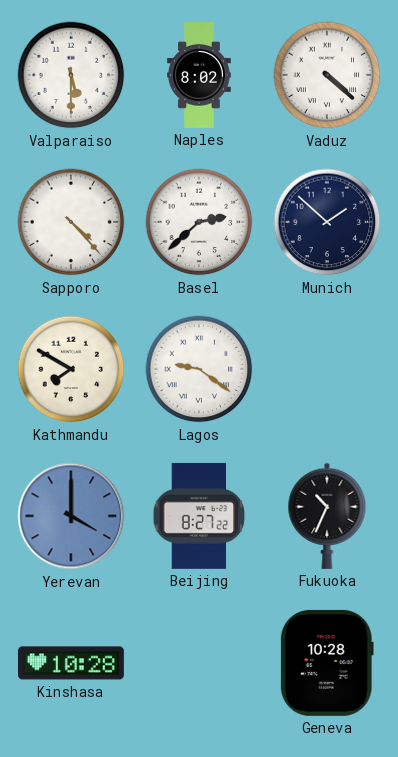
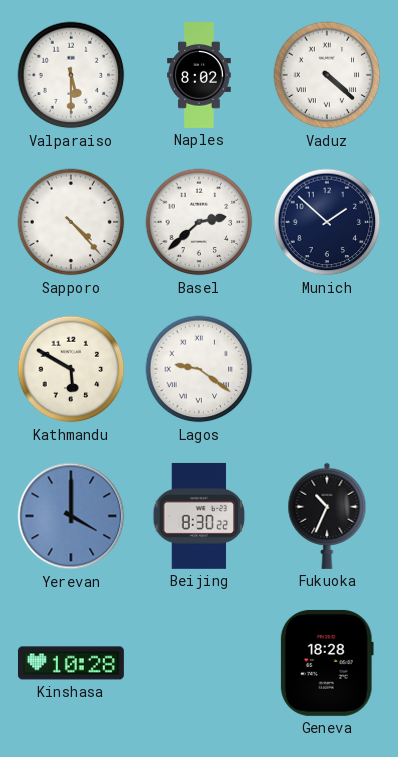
Kathmandu: 7:50 -> 5:50 (71, 369)
Beijing: 8:27 -> 8:30 (199, 516)
Geneva: 10:28 -> 18:28 (327, 663)
